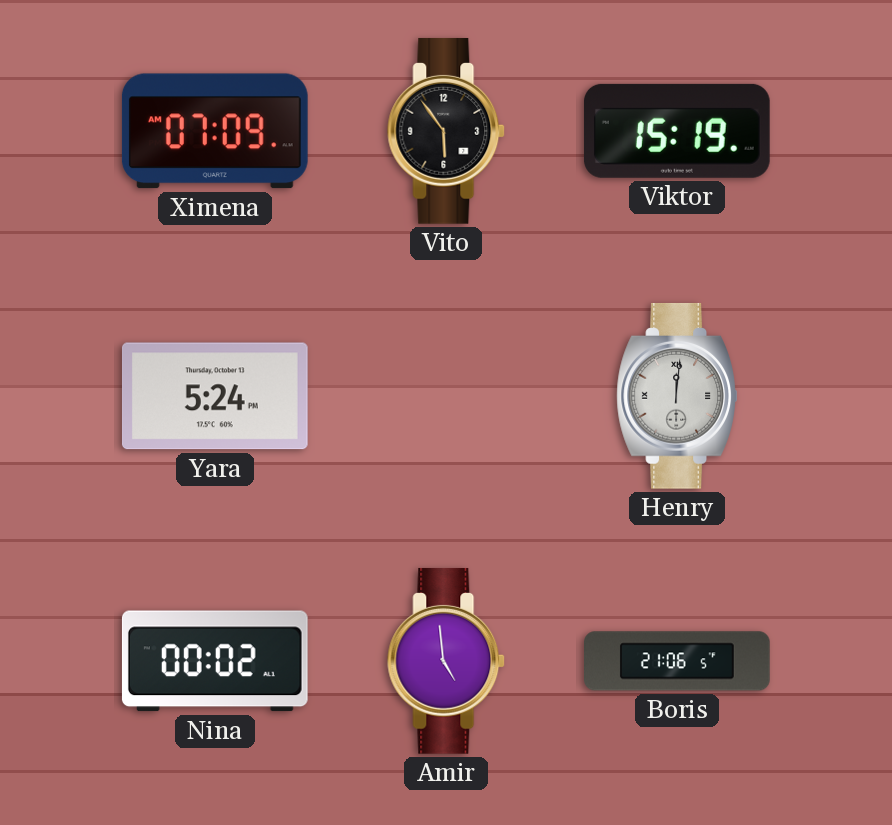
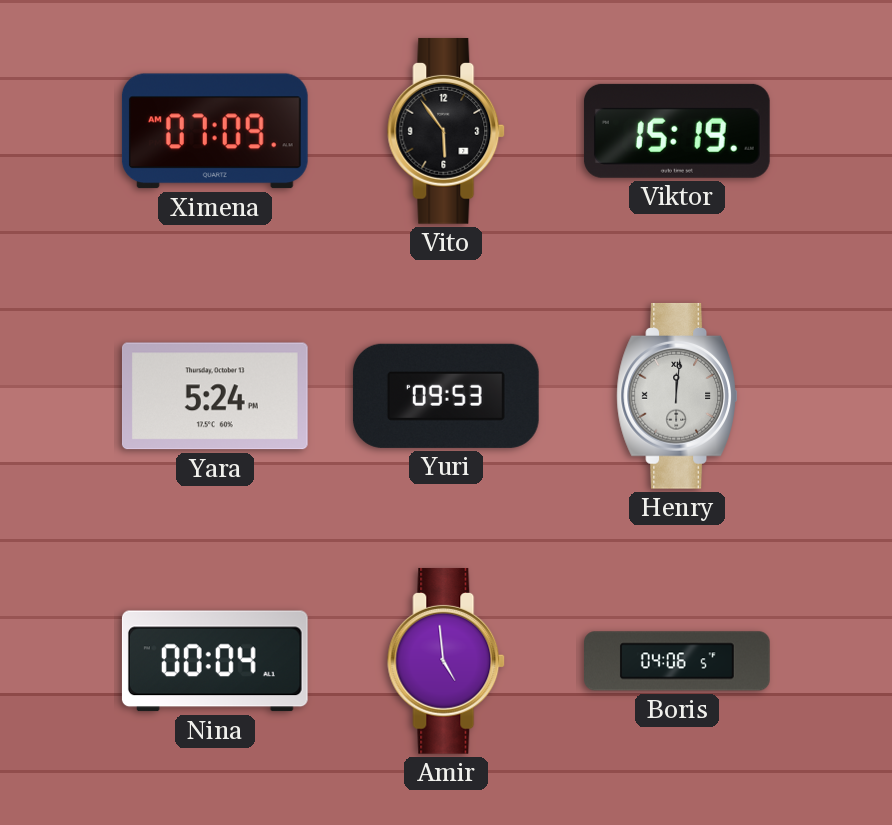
Yuri: none -> 09:53 (446, 396)
Nina: 00:02 -> 00:04 (215, 661)
Boris: 21:06 -> 04:06 (678, 661)
